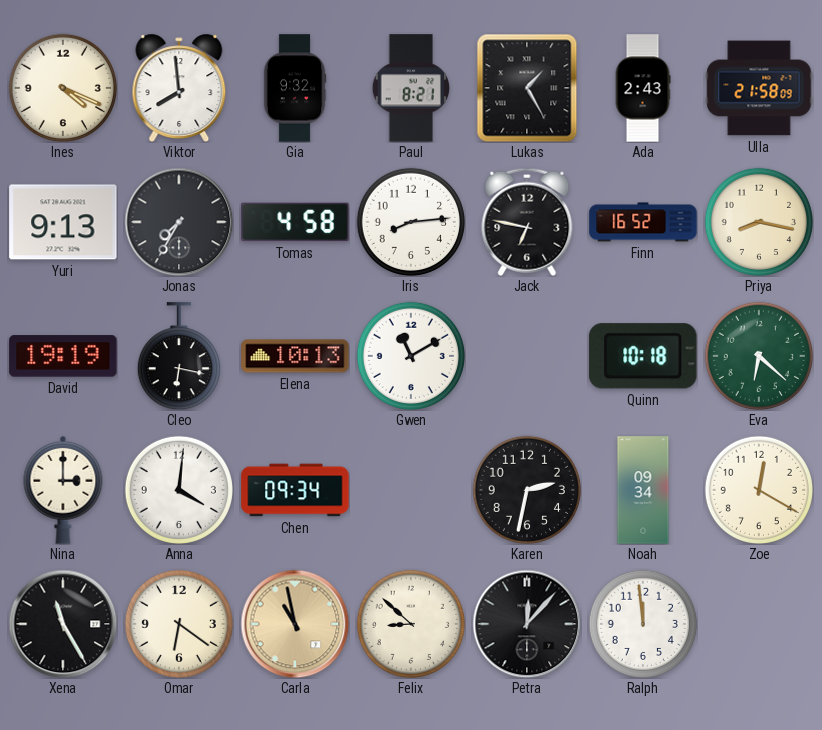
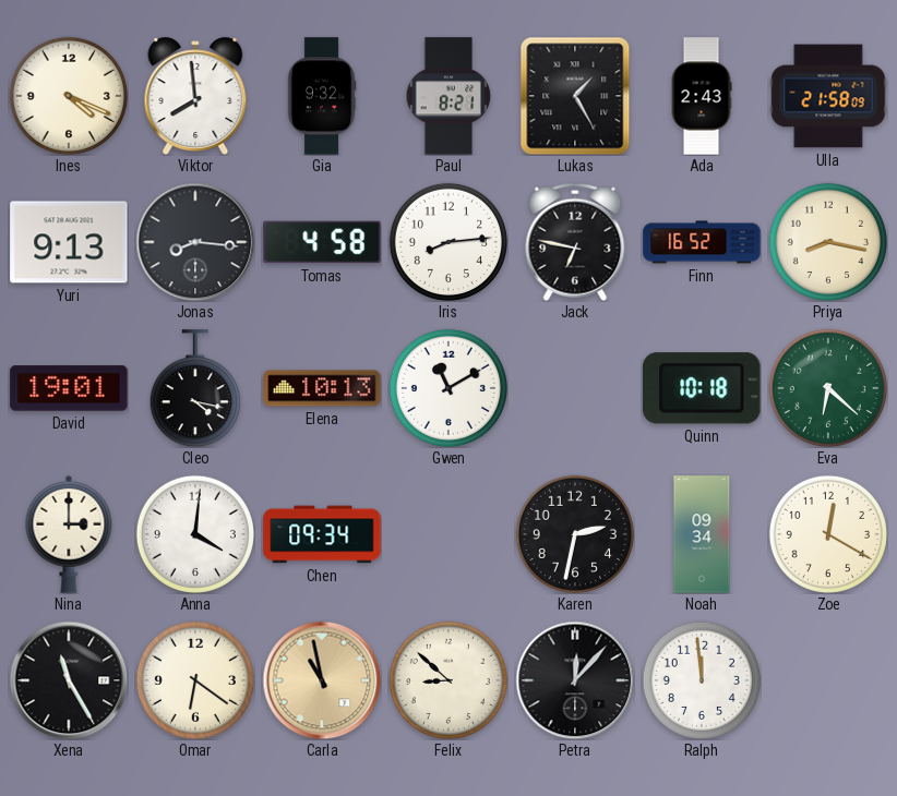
Jonas: 7:35 -> 8:16 (195, 242)
David: 19:19 -> 19:01 (69, 388)
Cleo: 6:17 -> 4:17 (195, 388)
